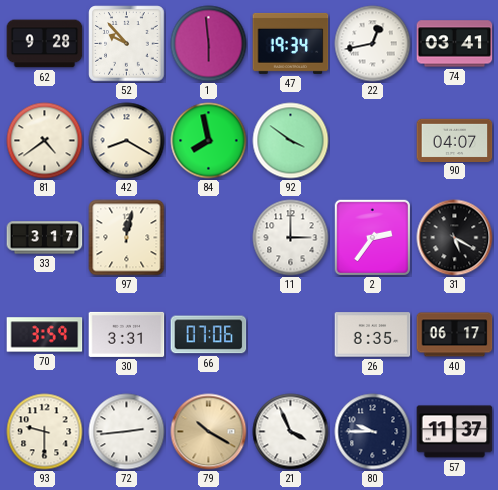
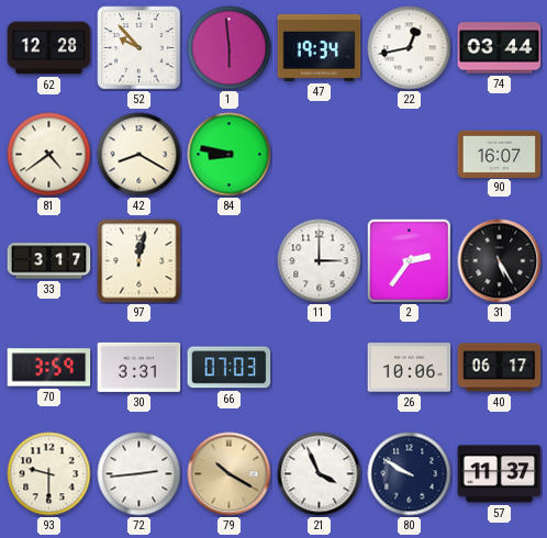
62: 9:28 -> 12:28 (49, 48)
74: 03:41 -> 03:44 (500, 48)
84: 7:58 -> 8:47 (230, 155)
92: 3:51 -> none (291, 141)
90: 04:07 -> 16:07 (500, 154)
31: 5:20 -> 5:25 (500, 261)
66: 07:06 -> 07:03 (230, 368)
26: 8:35 -> 10:06 (410, 368)
80: 9:45 -> 9:50 (410, 474)
